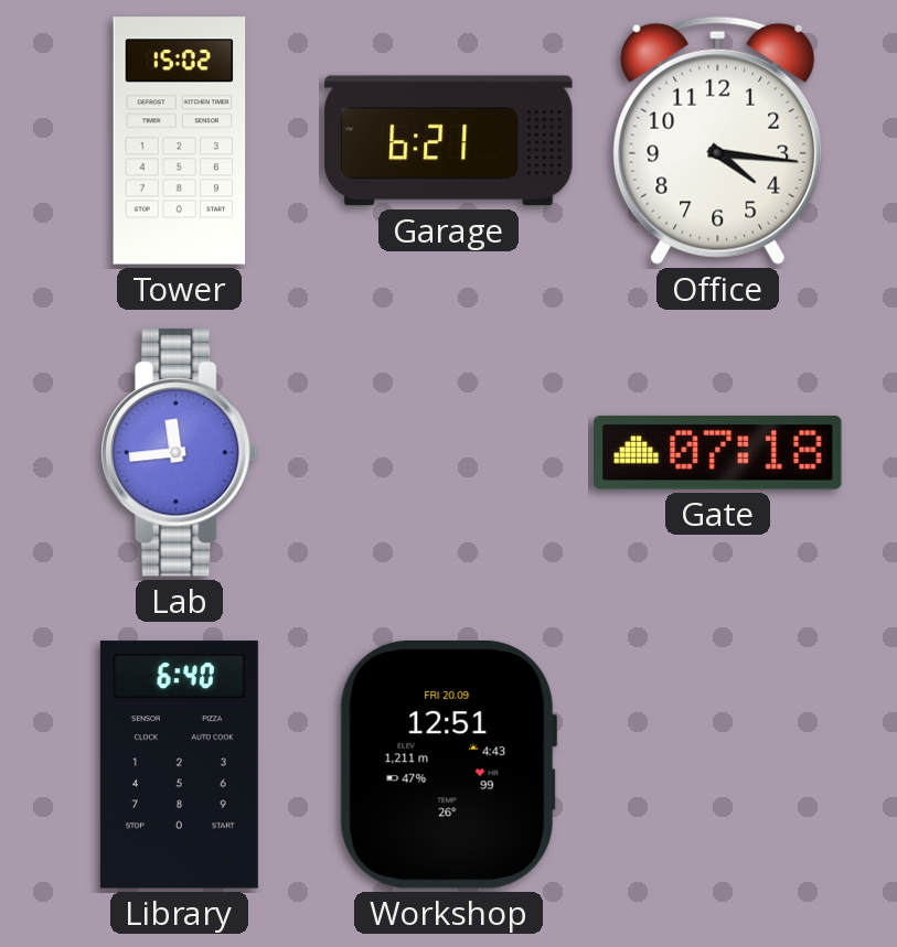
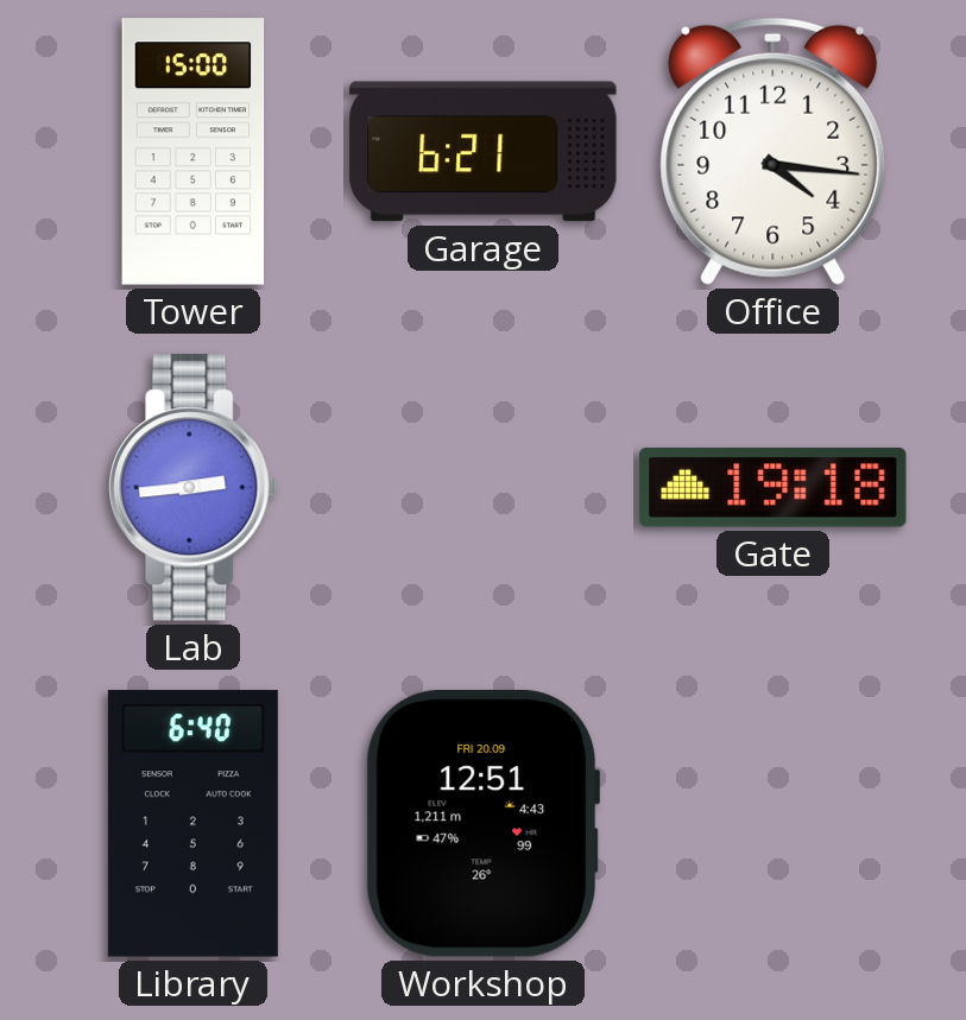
Tower: 15:02 -> 15:00 (194, 152)
Lab: 11:44 -> 2:44 (194, 488)
Gate: 07:18 -> 19:18 (774, 487)
